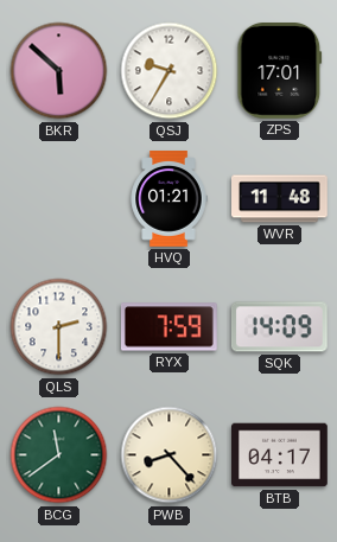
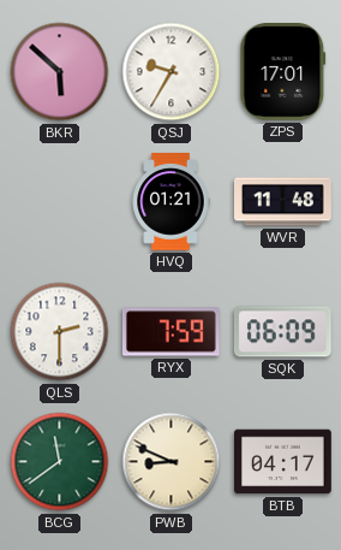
SQK: 14:09 -> 06:09 (282, 332)
PWB: 8:23 -> 8:49 (172, 462)
